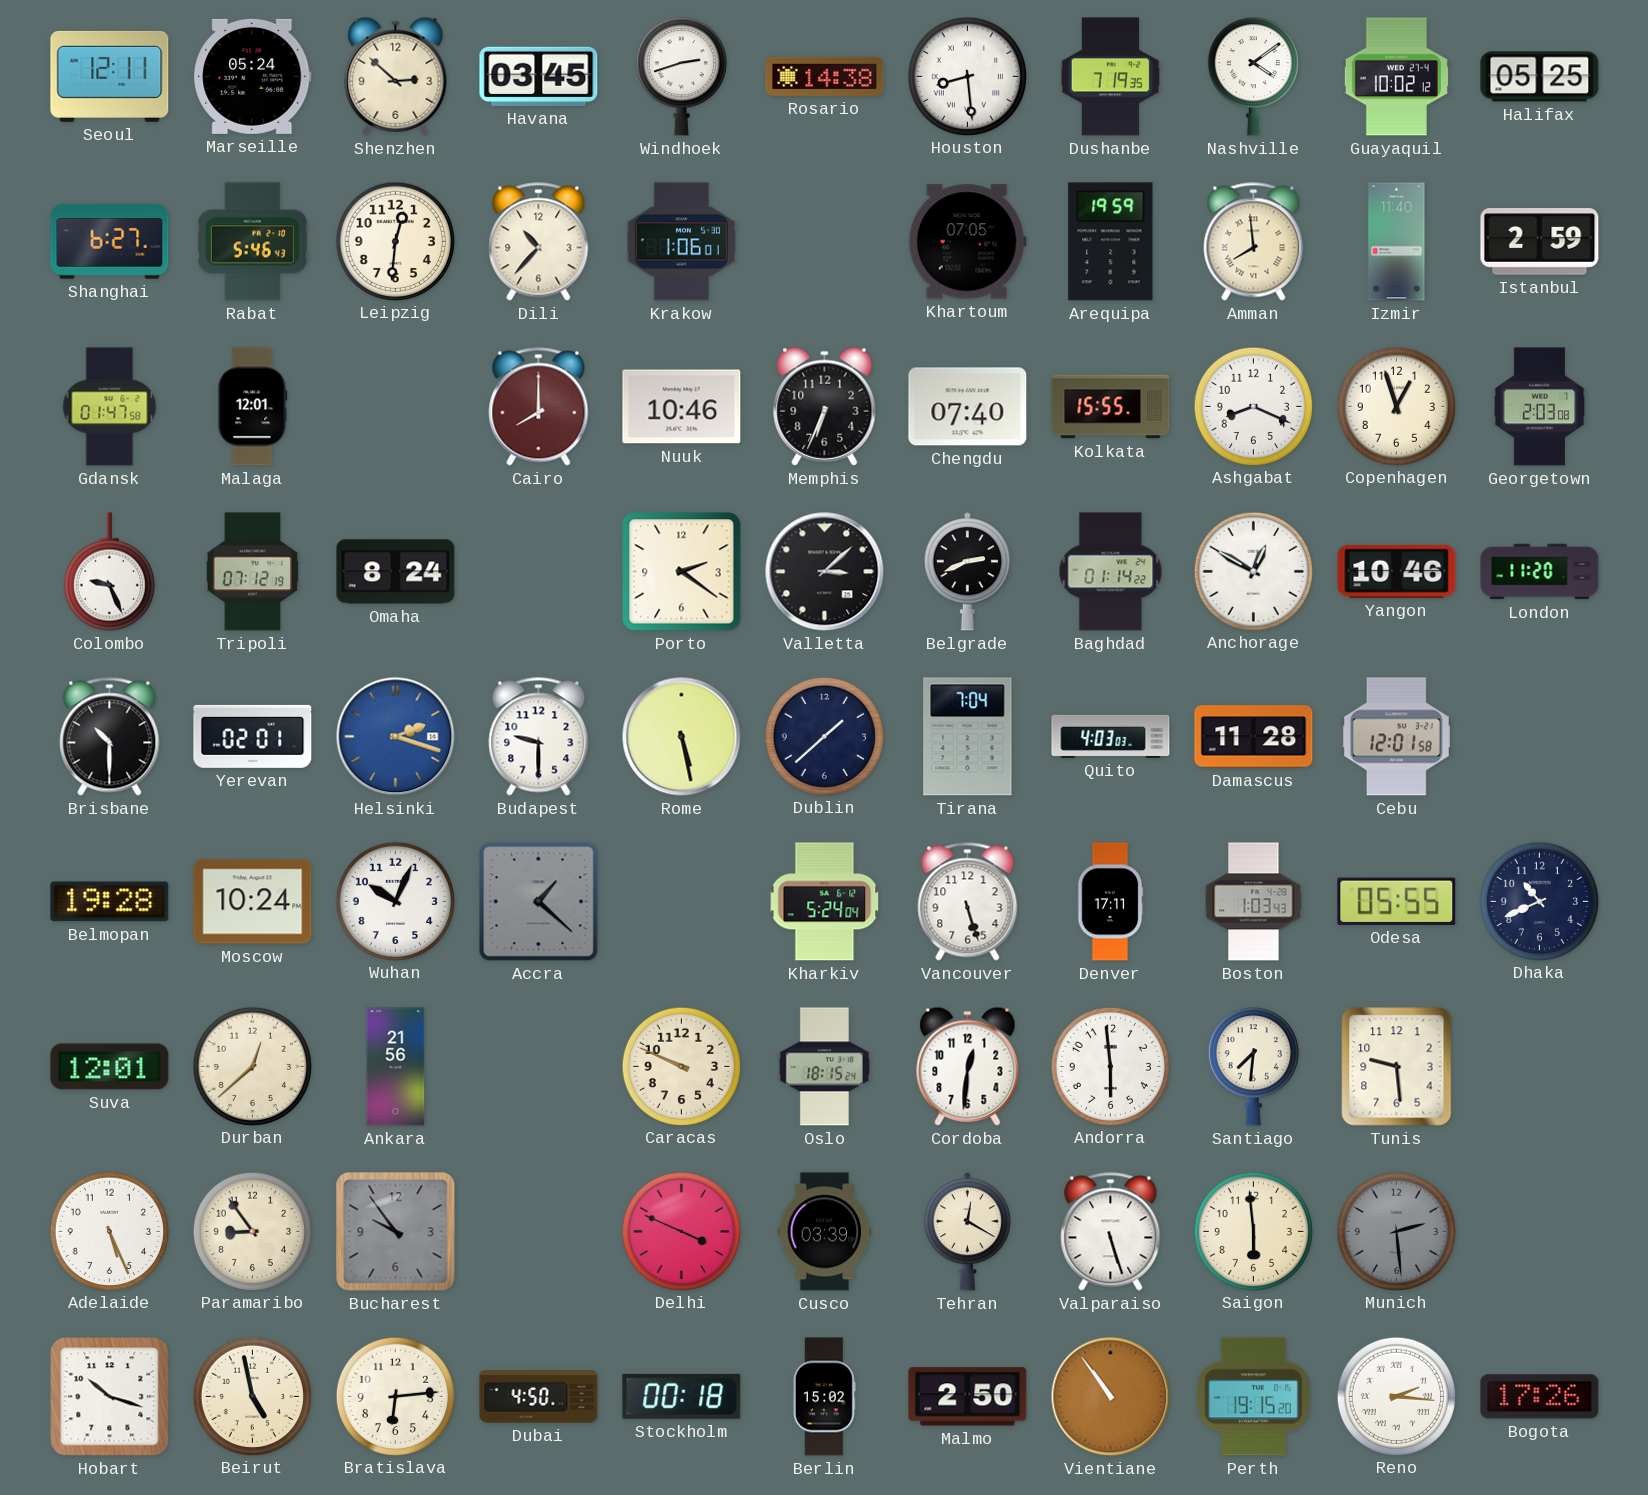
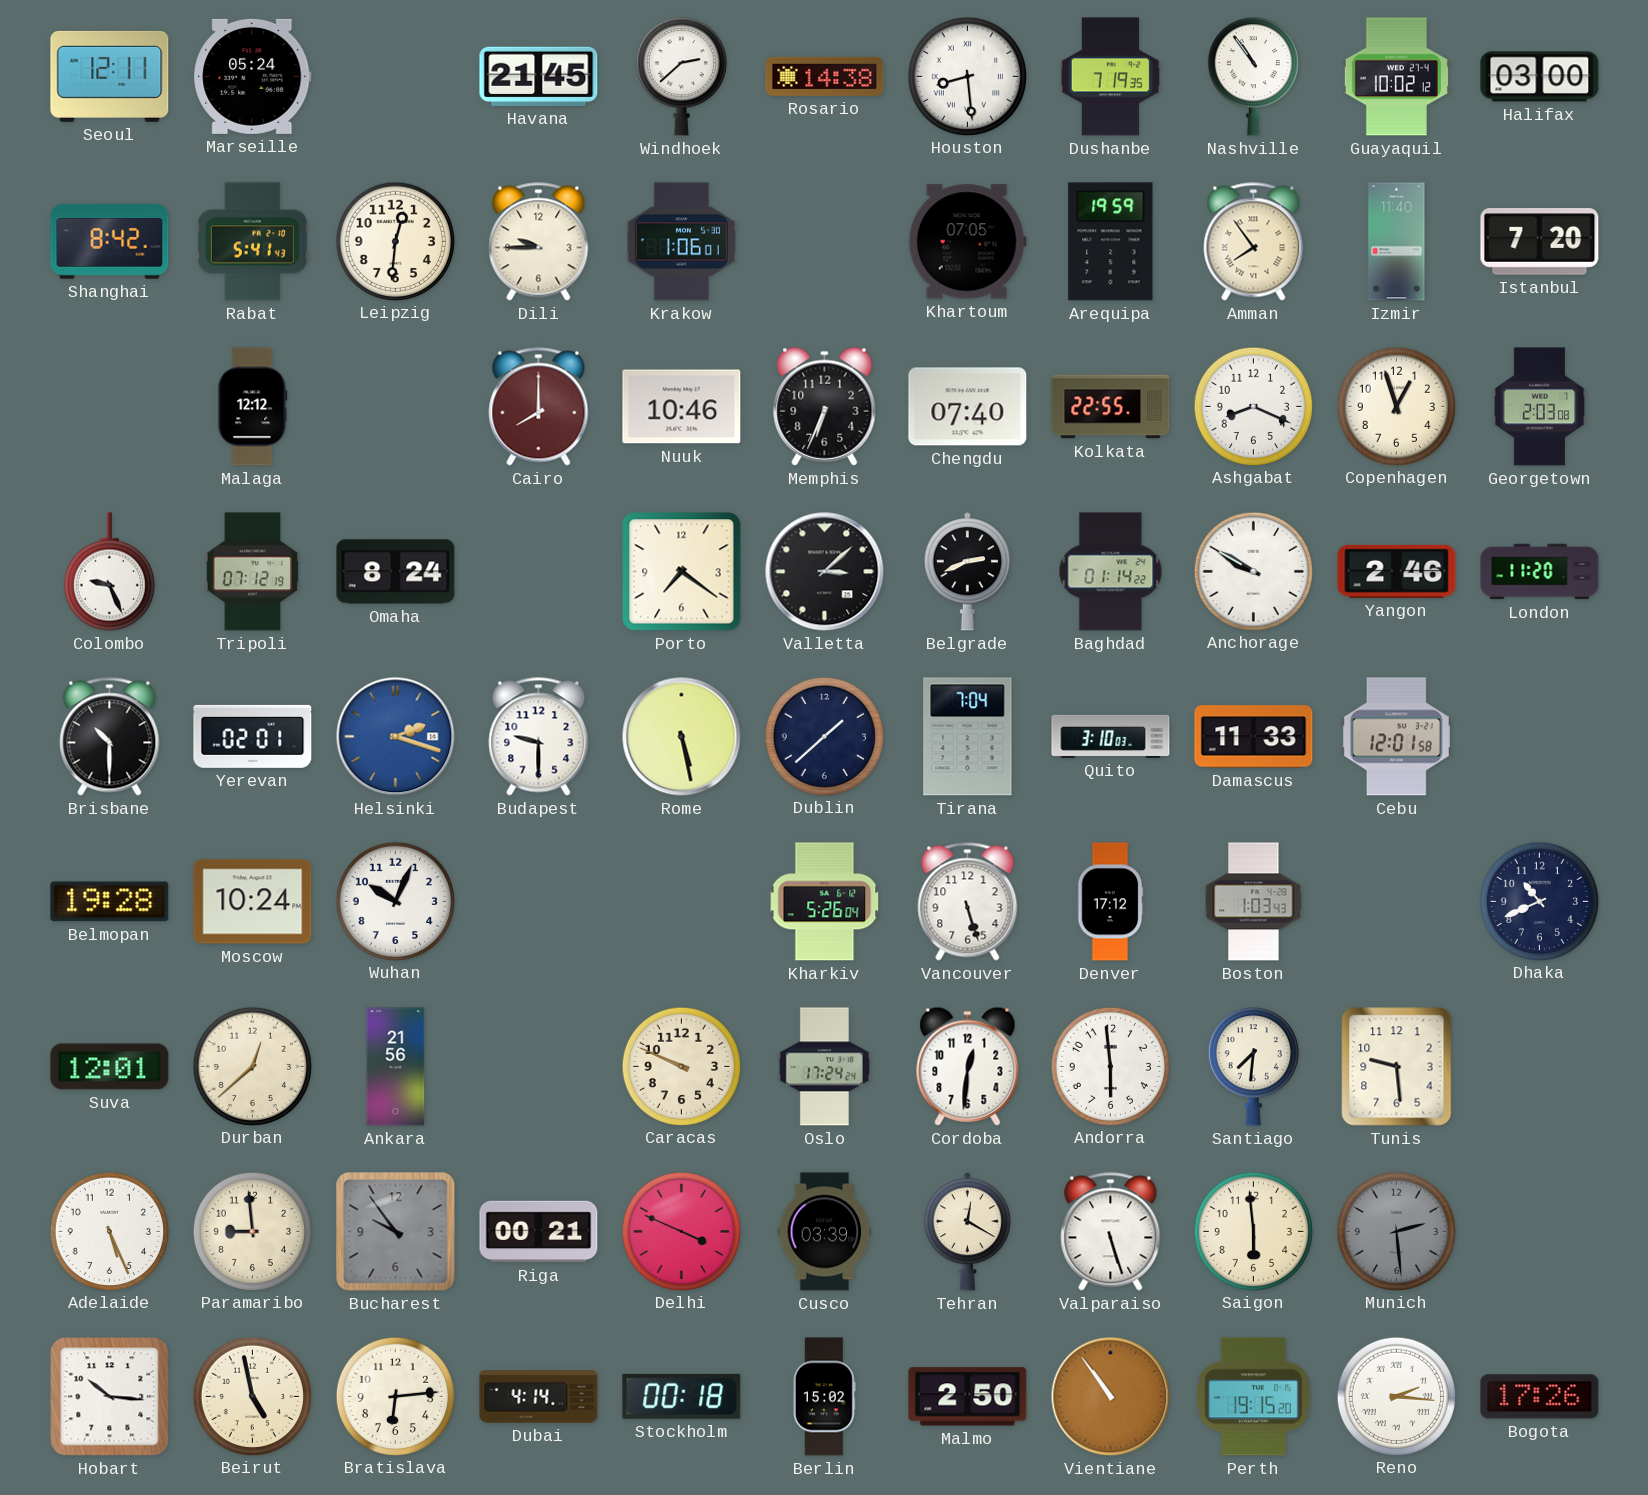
Shenzhen: 2:52 -> none (396, 76)
Havana: 03:45 -> 21:45 (539, 76)
Windhoek: 2:42 -> 2:38 (681, 77)
Nashville: 4:09 -> 10:54 (1253, 77)
Halifax: 05:25 -> 03:00 (1540, 77)
Shanghai: 6:27 -> 8:42 (110, 242)
Rabat: 5:46 -> 5:41 (252, 242)
Dili: 10:37 -> 9:45 (539, 242)
Amman: 7:59 -> 7:54 (1254, 242)
Istanbul: 2:59 -> 7:20 (1540, 242)
Gdansk: 01:47 -> none (110, 407)
Malaga: 12:01 -> 12:12 (253, 407)
Kolkata: 15:55 -> 22:55 (1111, 407)
Porto: 2:21 -> 7:21 (682, 572)
Anchorage: 12:50 -> 9:50 (1253, 571)
Yangon: 10:46 -> 2:46 (1397, 571)
Quito: 4:03 -> 3:10 (1111, 736)
Damascus: 11:28 -> 11:33 (1254, 737)
Accra: 1:22 -> none (539, 902)
Kharkiv: 5:24 -> 5:26 (825, 902)
Denver: 17:11 -> 17:12 (1110, 902)
Odesa: 05:55 -> none (1397, 901)
Oslo: 18:15 -> 17:24 (824, 1067)
Paramaribo: 8:54 -> 8:59 (252, 1231)
Riga: none -> 00:21 (539, 1232)
Hobart: 10:18 -> 10:16 (110, 1397)
Dubai: 4:50 -> 4:14 (539, 1397)
